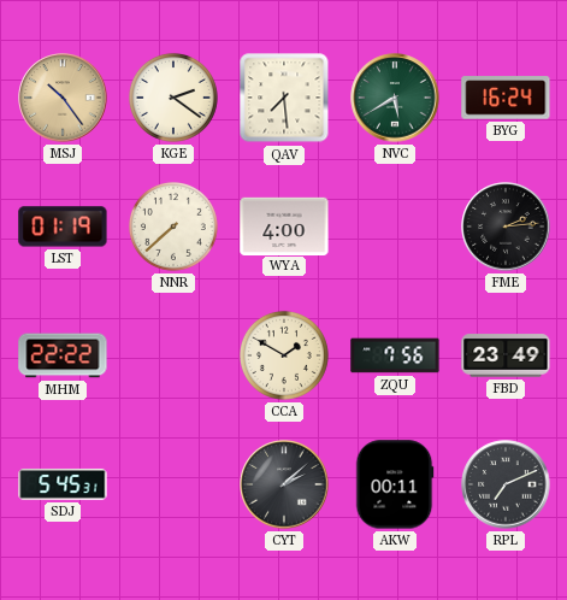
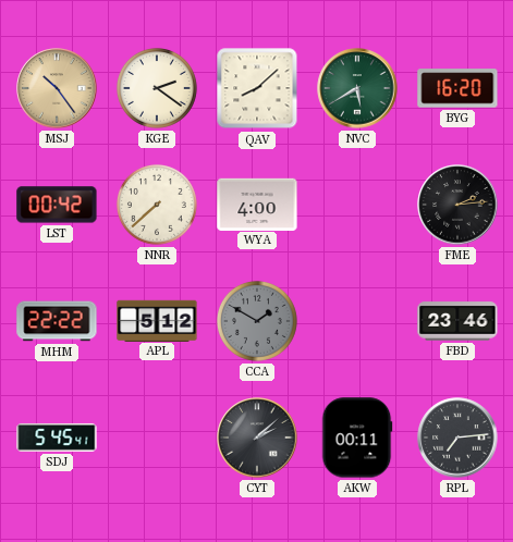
QAV: 7:29 -> 8:08 (257, 88)
BYG: 16:24 -> 16:20 (457, 88)
LST: 01:19 -> 00:42 (57, 205)
APL: none -> 5:12 (157, 320)
CCA dial: cream -> grey (257, 321)
ZQU: 7:56 -> none (395, 355)
FBD: 23:49 -> 23:46 (457, 321)
SDJ: 5:45:31 -> 5:45:41 (57, 438)
RPL: 7:11 -> 7:14 (457, 438)
